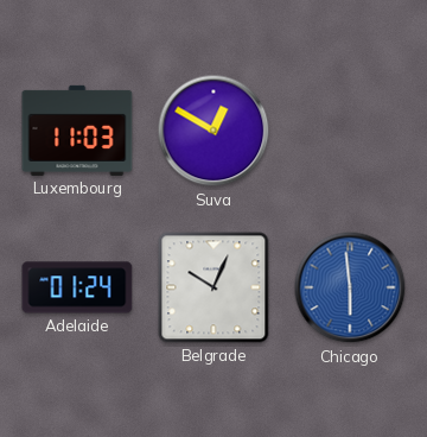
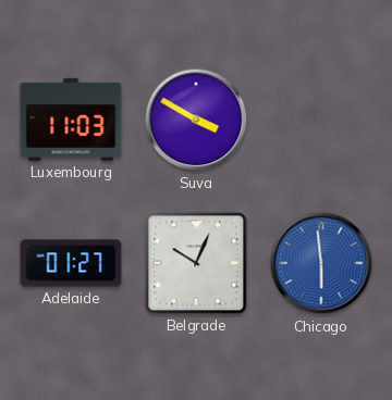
Suva: 12:50 -> 3:50 (196, 120)
Adelaide: 01:24 -> 01:27 (71, 263)
